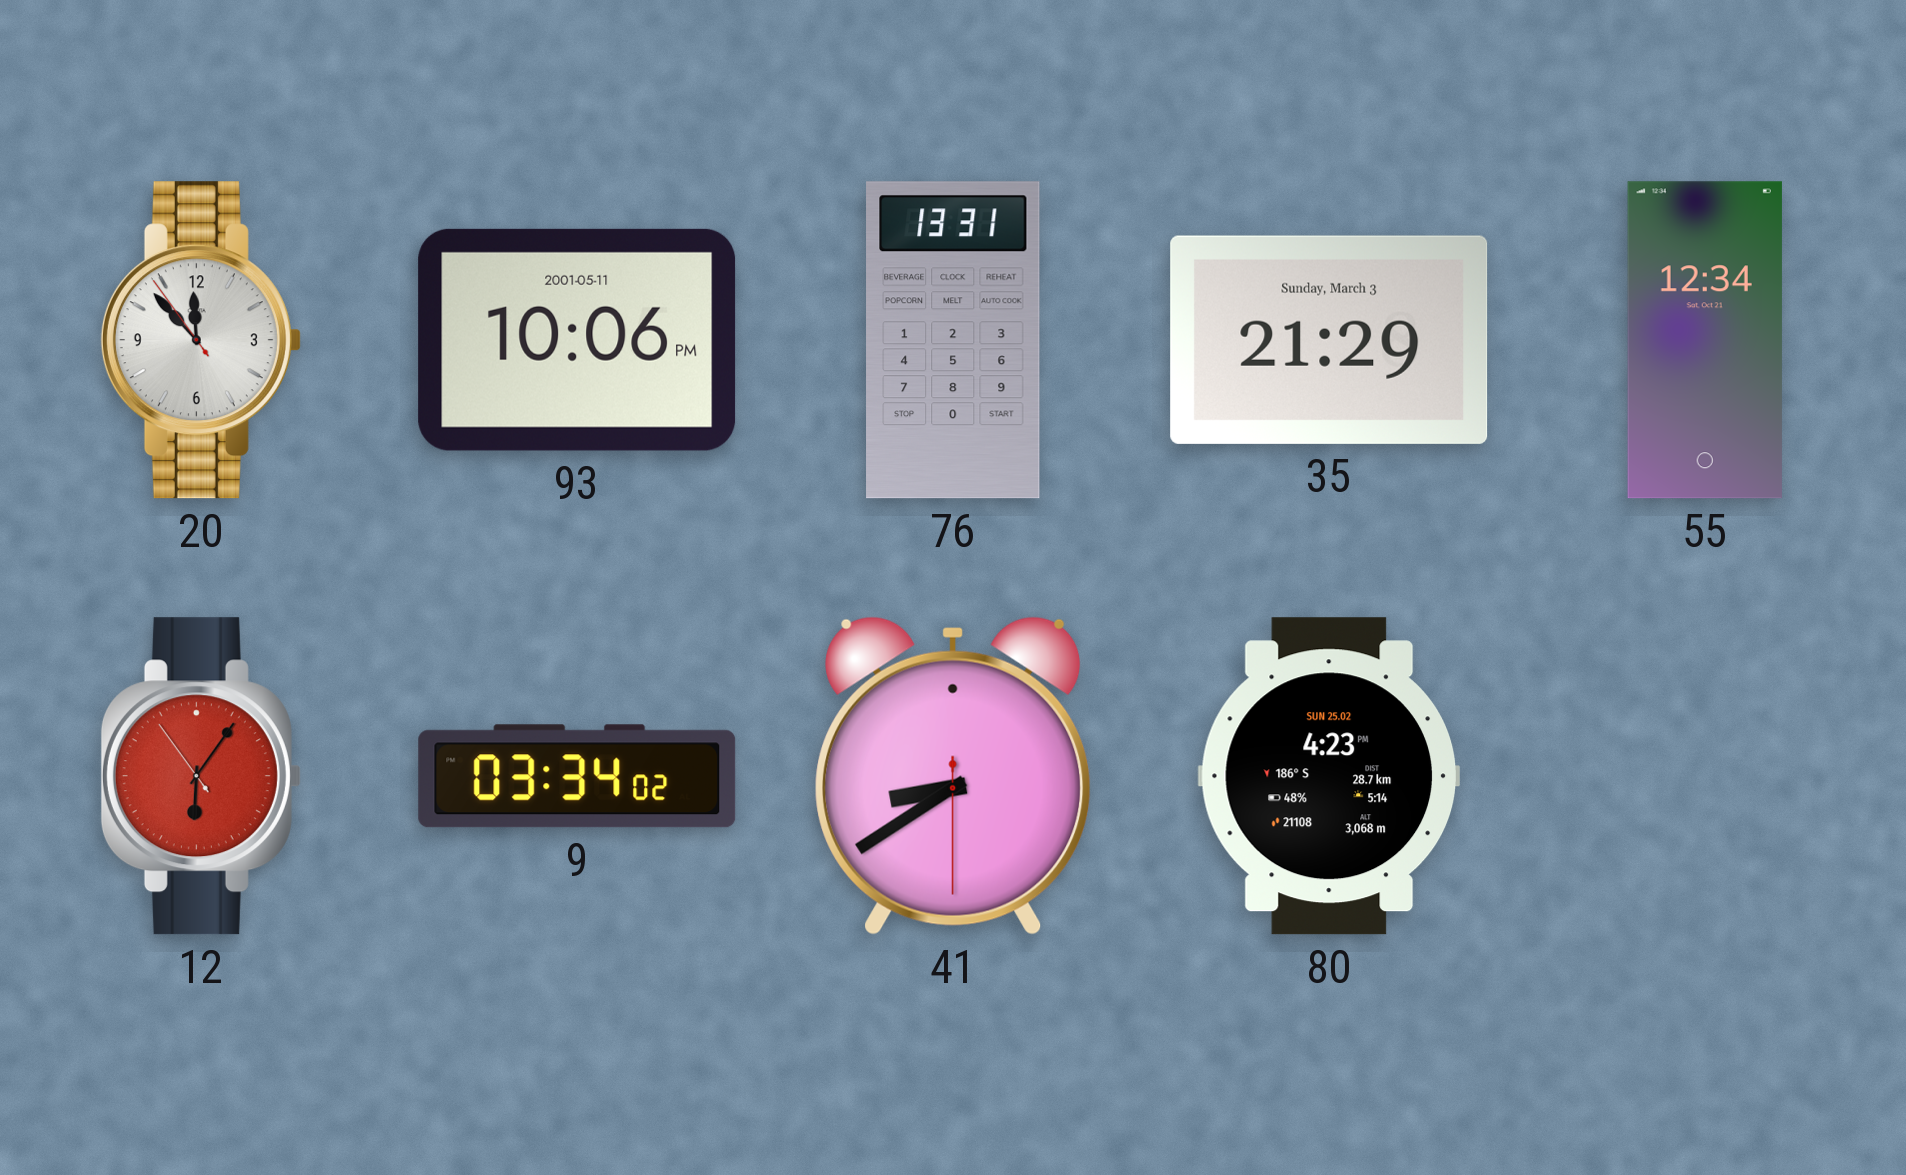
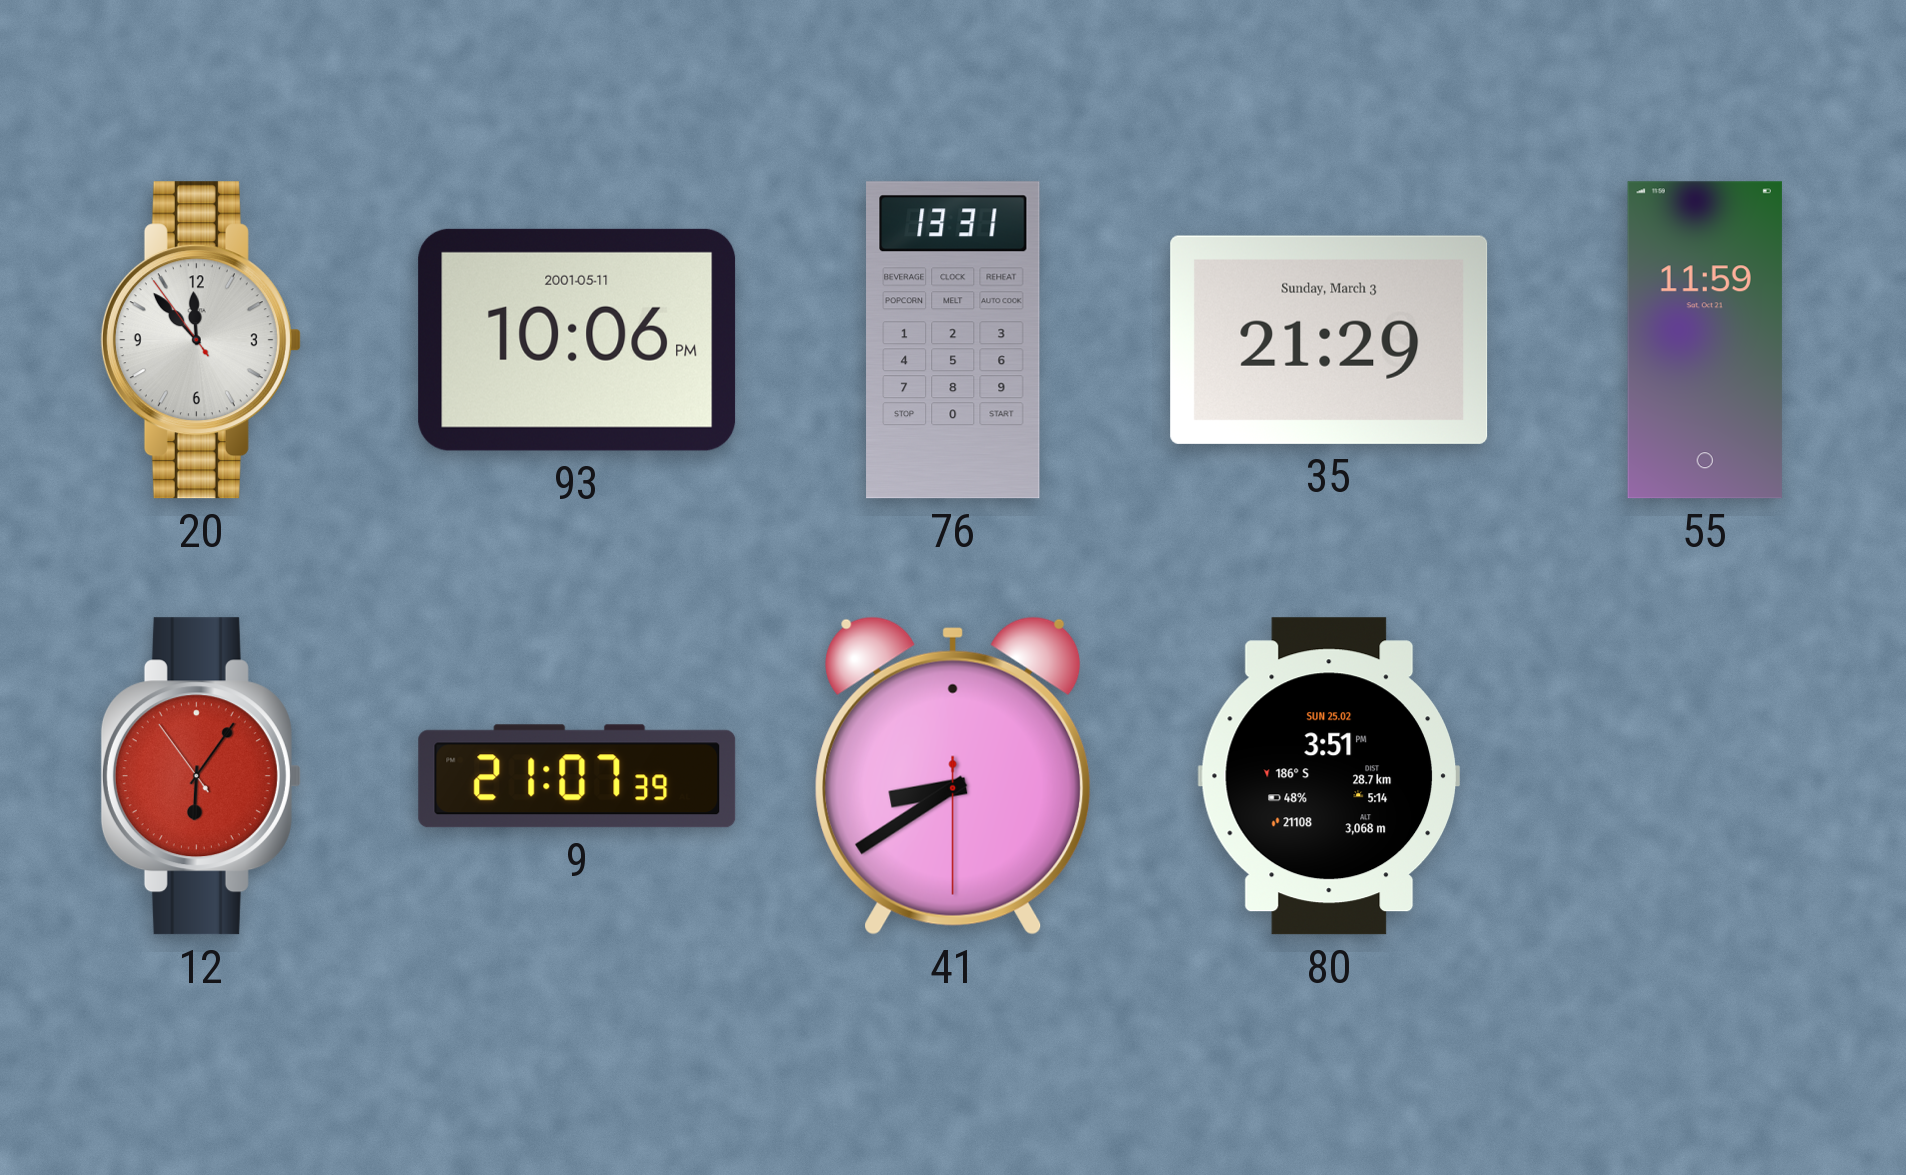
55: 12:34 -> 11:59 (1705, 340)
9: 03:34 -> 21:07 (577, 776)
80: 4:23 -> 3:51 (1329, 776)
